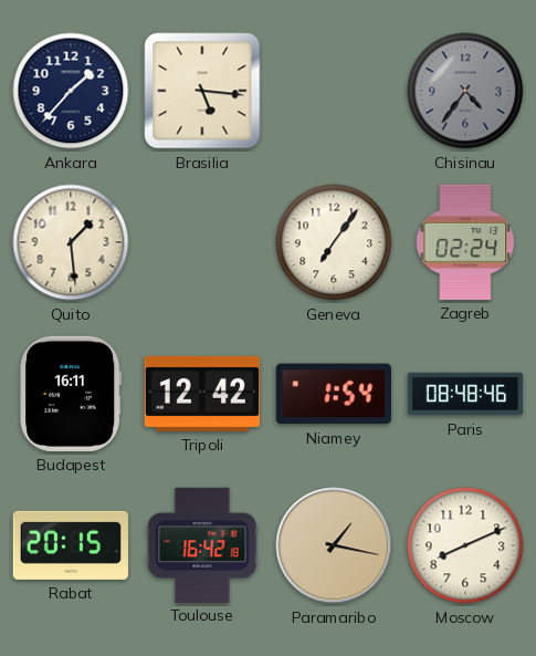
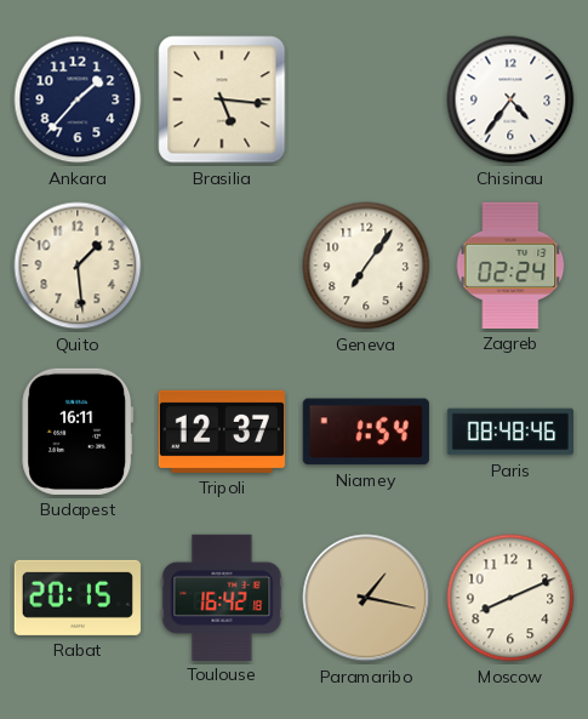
Chisinau dial: grey -> white (510, 99)
Tripoli: 12:42 -> 12:37 (222, 432)
